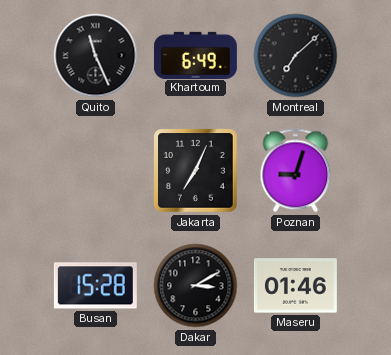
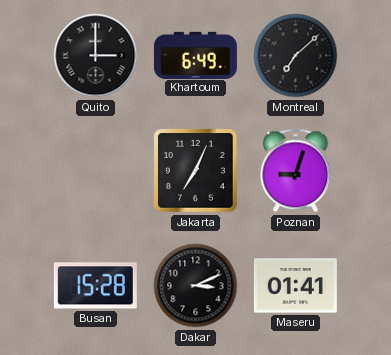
Quito: 11:26 -> 3:00 (96, 56)
Dakar: 3:10 -> 3:11 (196, 286)
Maseru: 01:46 -> 01:41 (295, 286)
